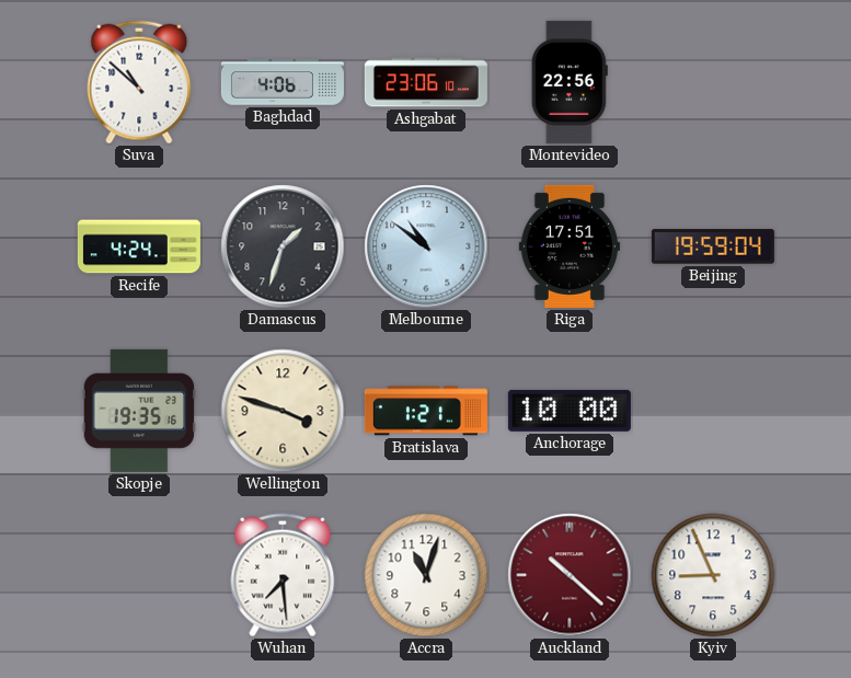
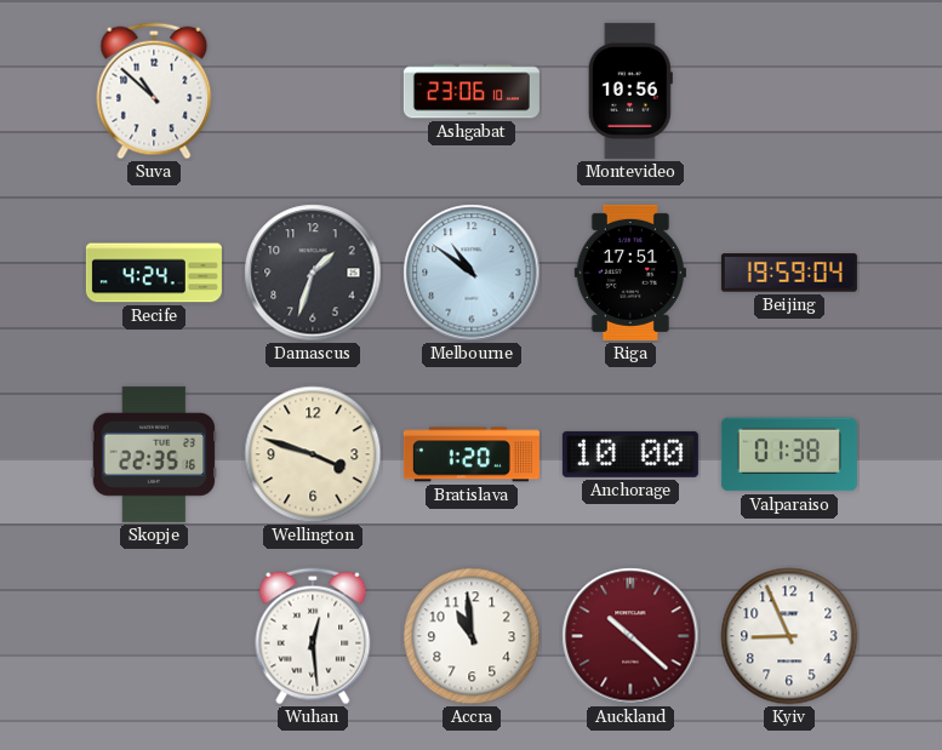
Baghdad: 4:06 -> none (283, 82)
Montevideo: 22:56 -> 10:56 (630, 91)
Skopje: 19:35 -> 22:35 (154, 454)
Bratislava: 1:21 -> 1:20 (472, 454)
Valparaiso: none -> 01:38 (789, 454)
Wuhan: 7:29 -> 12:29 (313, 636)
Accra: 11:03 -> 10:59 (472, 636)
